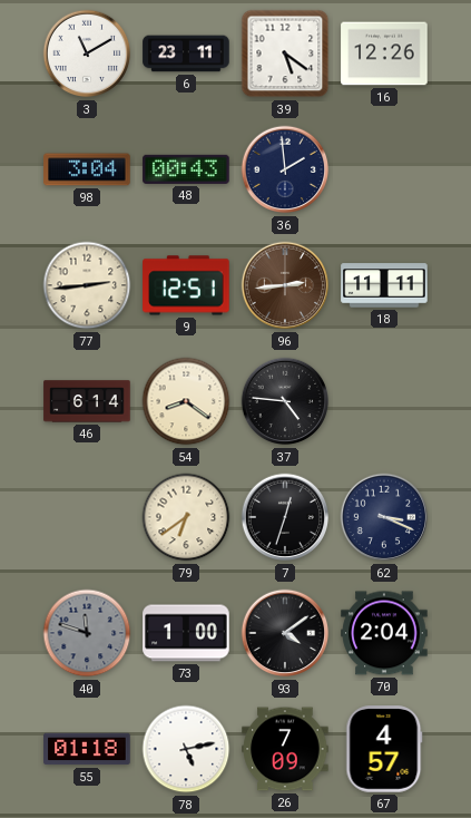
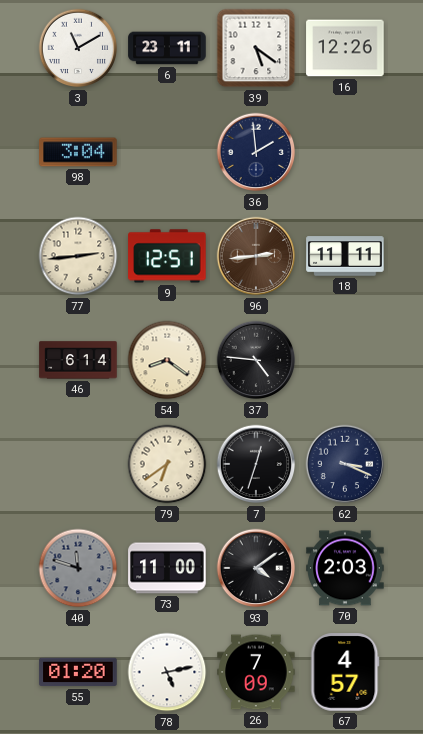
48: 00:43 -> none (186, 169)
73: 1:00 -> 11:00 (167, 568)
70: 2:04 -> 2:03 (345, 568)
55: 01:18 -> 01:20 (78, 672)
